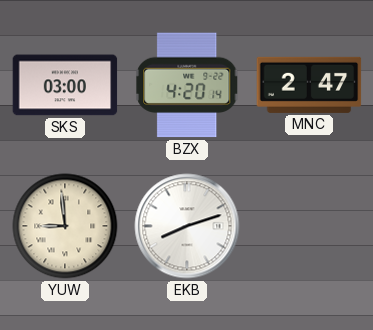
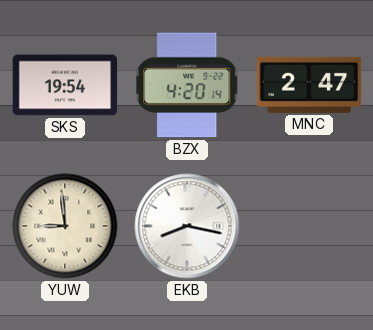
SKS: 03:00 -> 19:54 (65, 85)
EKB: 8:12 -> 8:17 (187, 226)
